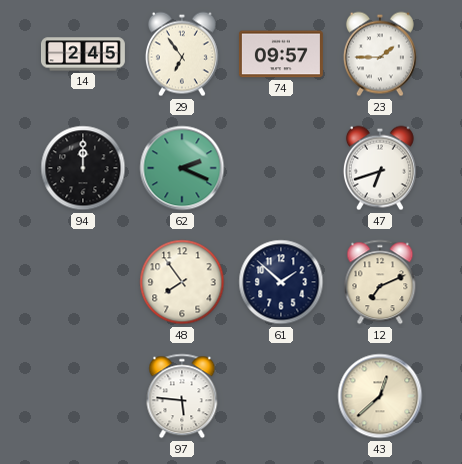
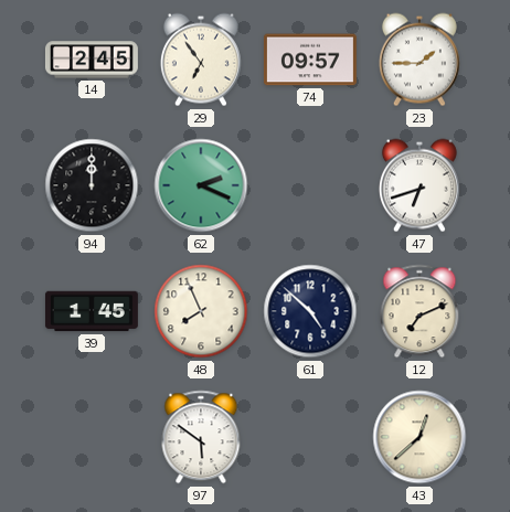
39: none -> 1:45 (92, 311)
48: 7:54 -> 7:56 (201, 311)
61: 1:52 -> 4:52 (310, 311)
97: 5:46 -> 5:51 (201, 437)
